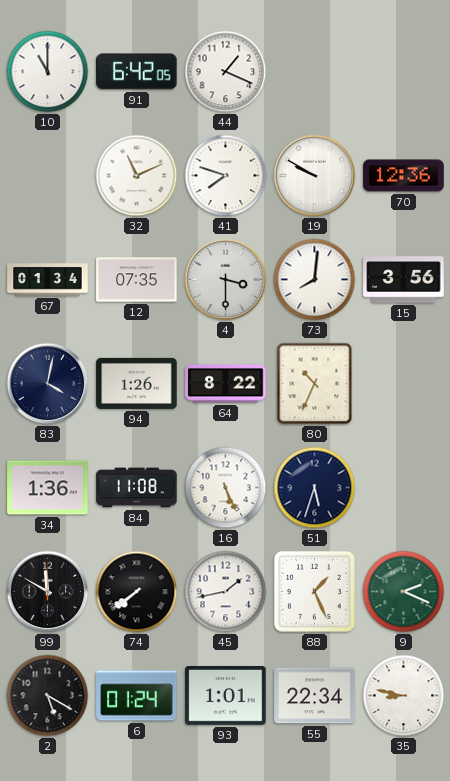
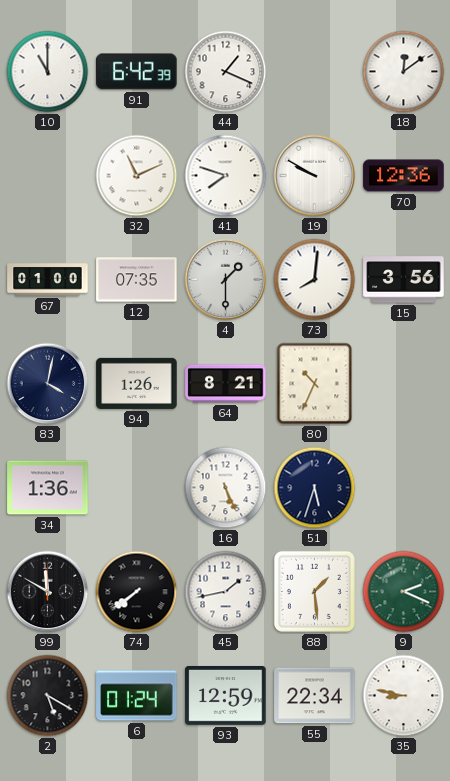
91: 6:42:05 -> 6:42:39 (137, 72)
18: none -> 12:09 (404, 72)
67: 01:34 -> 01:00 (48, 280)
4: 3:30 -> 1:30 (226, 280)
64: 8:22 -> 8:21 (226, 384)
84: 11:08 -> none (137, 488)
88: 1:26 -> 1:29 (314, 591)
93: 1:01 -> 12:59 (226, 695)
